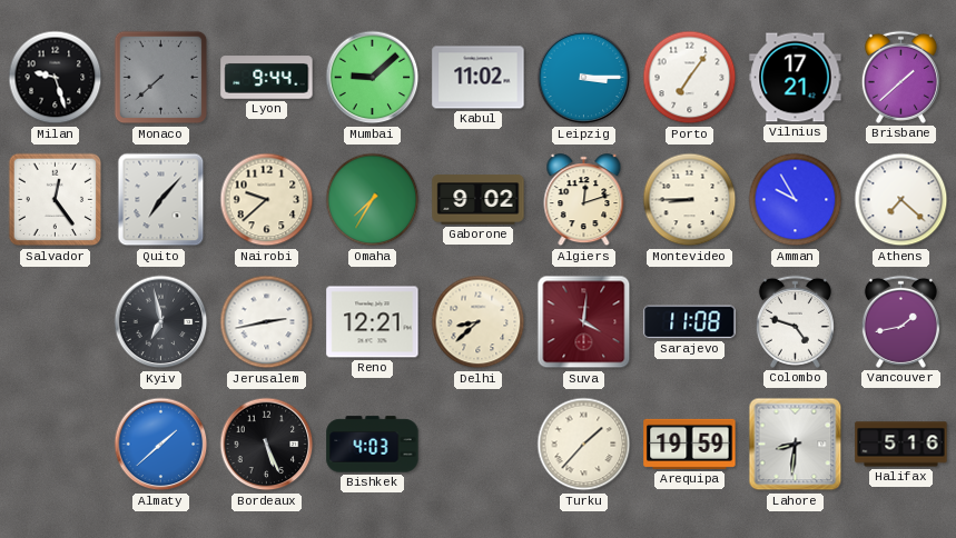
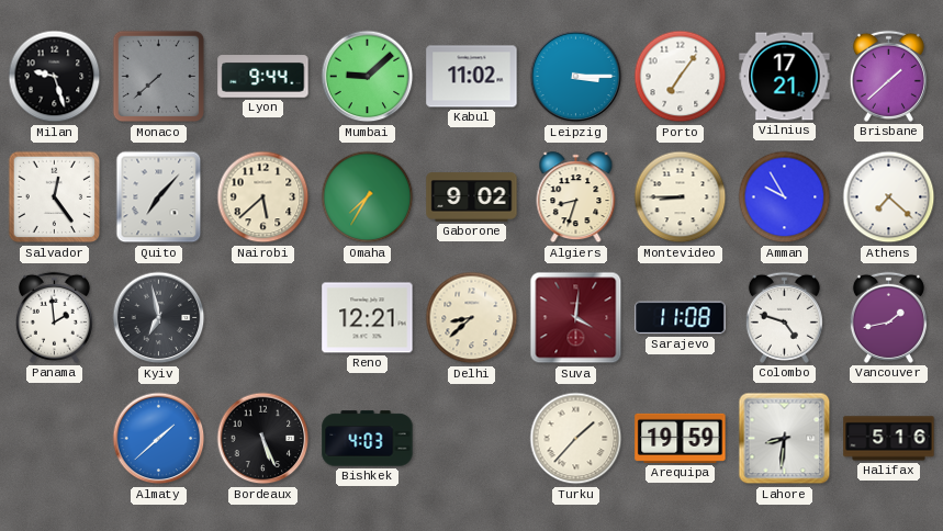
Nairobi: 9:38 -> 5:38 (263, 197)
Algiers: 12:12 -> 8:33 (576, 197)
Panama: none -> 1:59 (54, 317)
Jerusalem: 2:43 -> none (267, 322)
